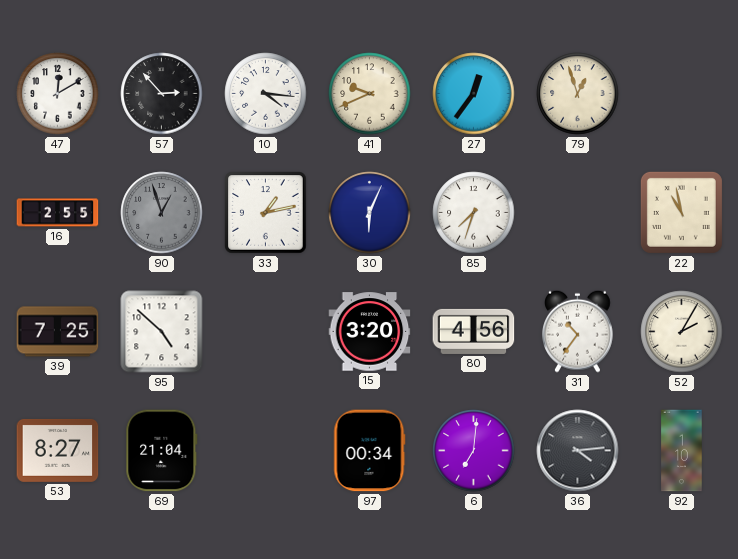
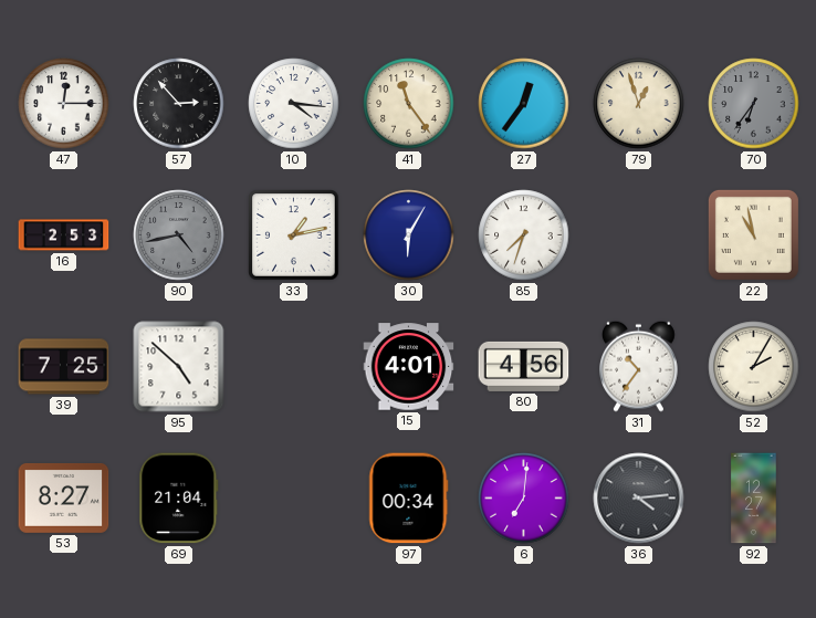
47: 12:10 -> 12:15 (64, 104)
41: 9:41 -> 11:24 (409, 104)
70: none -> 6:36 (754, 104)
16: 2:55 -> 2:53 (64, 235)
90: 12:57 -> 4:43 (179, 235)
30: 6:04 -> 6:05 (409, 235)
15: 3:20 -> 4:01 (409, 367)
92: 1:10 -> 12:27 (754, 499)
